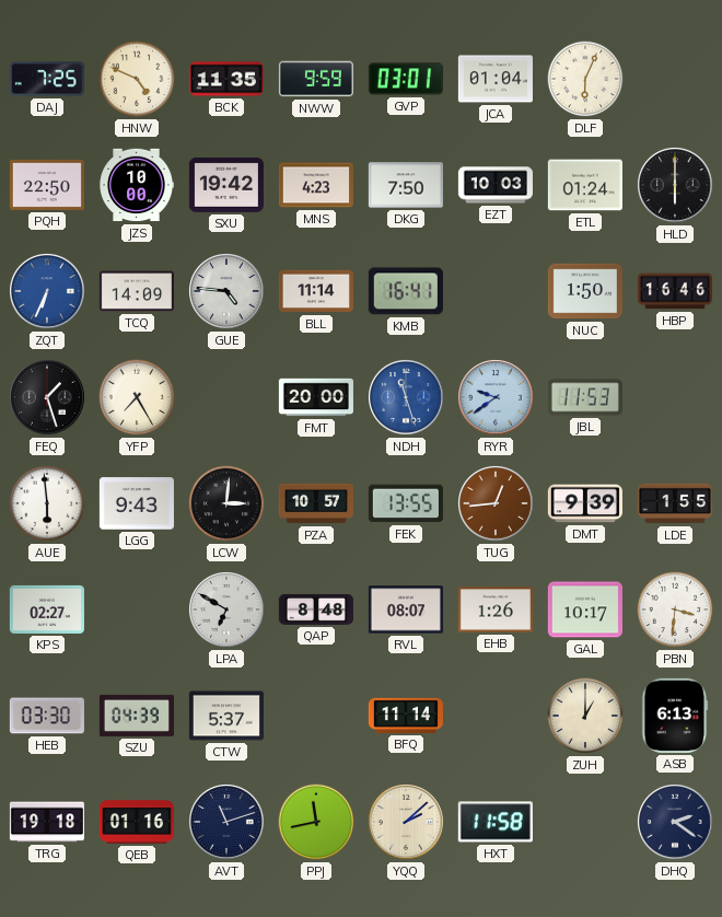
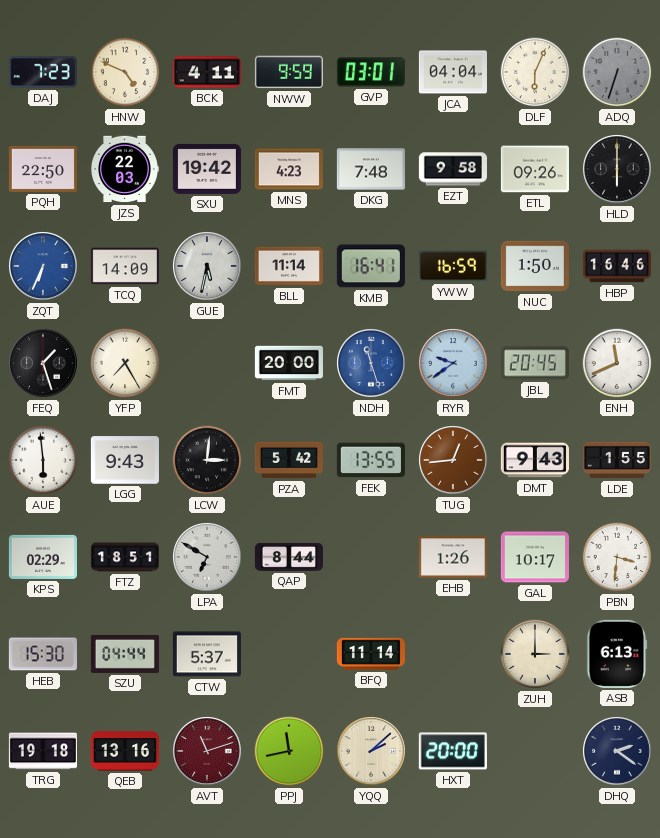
DAJ: 7:25 -> 7:23 (43, 72)
BCK: 11:35 -> 4:11 (207, 72)
JCA: 01:04 -> 04:04 (453, 72)
ADQ: none -> 6:33 (617, 72)
JZS: 10:00 -> 22:03 (125, 169)
DKG: 7:50 -> 7:48 (371, 169)
EZT: 10:03 -> 9:58 (453, 169)
ETL: 01:24 -> 09:26 (535, 169)
GUE: 4:46 -> 5:32 (208, 267)
YWW: none -> 16:59 (453, 266)
JBL: 11:53 -> 20:45 (535, 363)
ENH: none -> 11:41 (617, 363)
PZA: 10:57 -> 5:42 (288, 460)
DMT: 9:39 -> 9:43 (535, 460)
KPS: 02:27 -> 02:29 (43, 557)
FTZ: none -> 18:51 (125, 557)
QAP: 8:48 -> 8:44 (289, 557)
RVL: 08:07 -> none (406, 610)
HEB: 03:30 -> 15:30 (43, 654)
SZU: 04:39 -> 04:44 (125, 654)
ZUH: 1:00 -> 3:00 (535, 654)
QEB: 01:16 -> 13:16 (124, 751)
AVT dial: navy -> burgundy (208, 752)
HXT: 11:58 -> 20:00 (453, 751)
